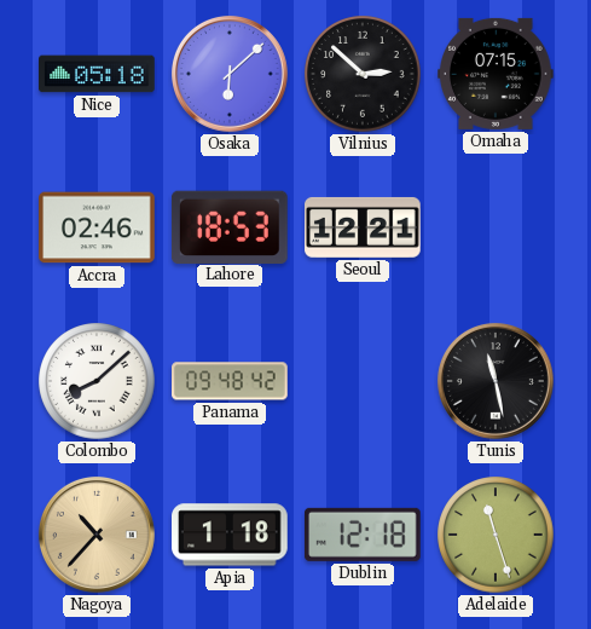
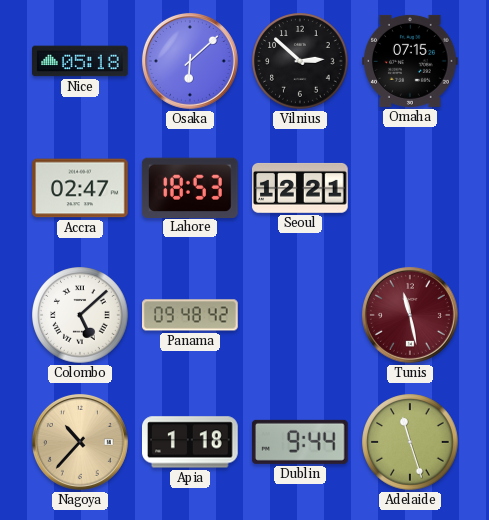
Accra: 02:46 -> 02:47 (81, 188)
Colombo: 8:08 -> 5:08 (80, 315)
Tunis dial: black -> burgundy (410, 315)
Dublin: 12:18 -> 9:44 (300, 442)
